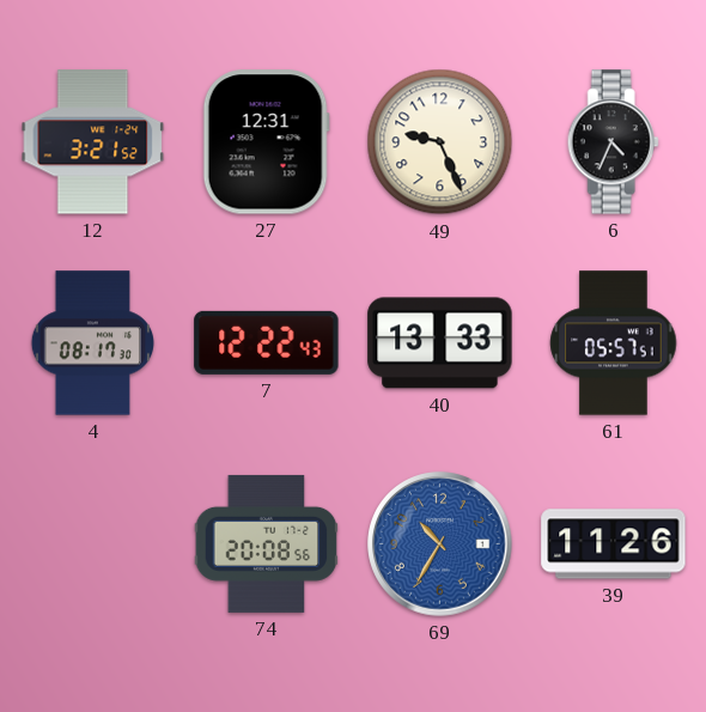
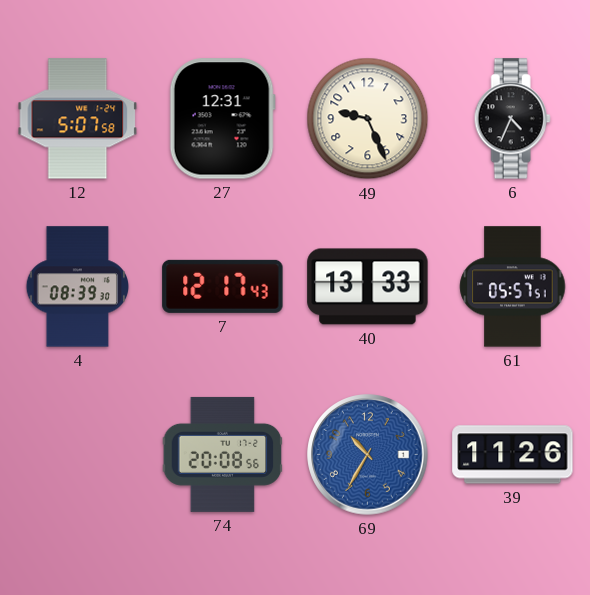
12: 3:21 -> 5:07 (78, 119)
4: 08:17 -> 08:39 (78, 287)
7: 12:22 -> 12:17 (223, 286)
